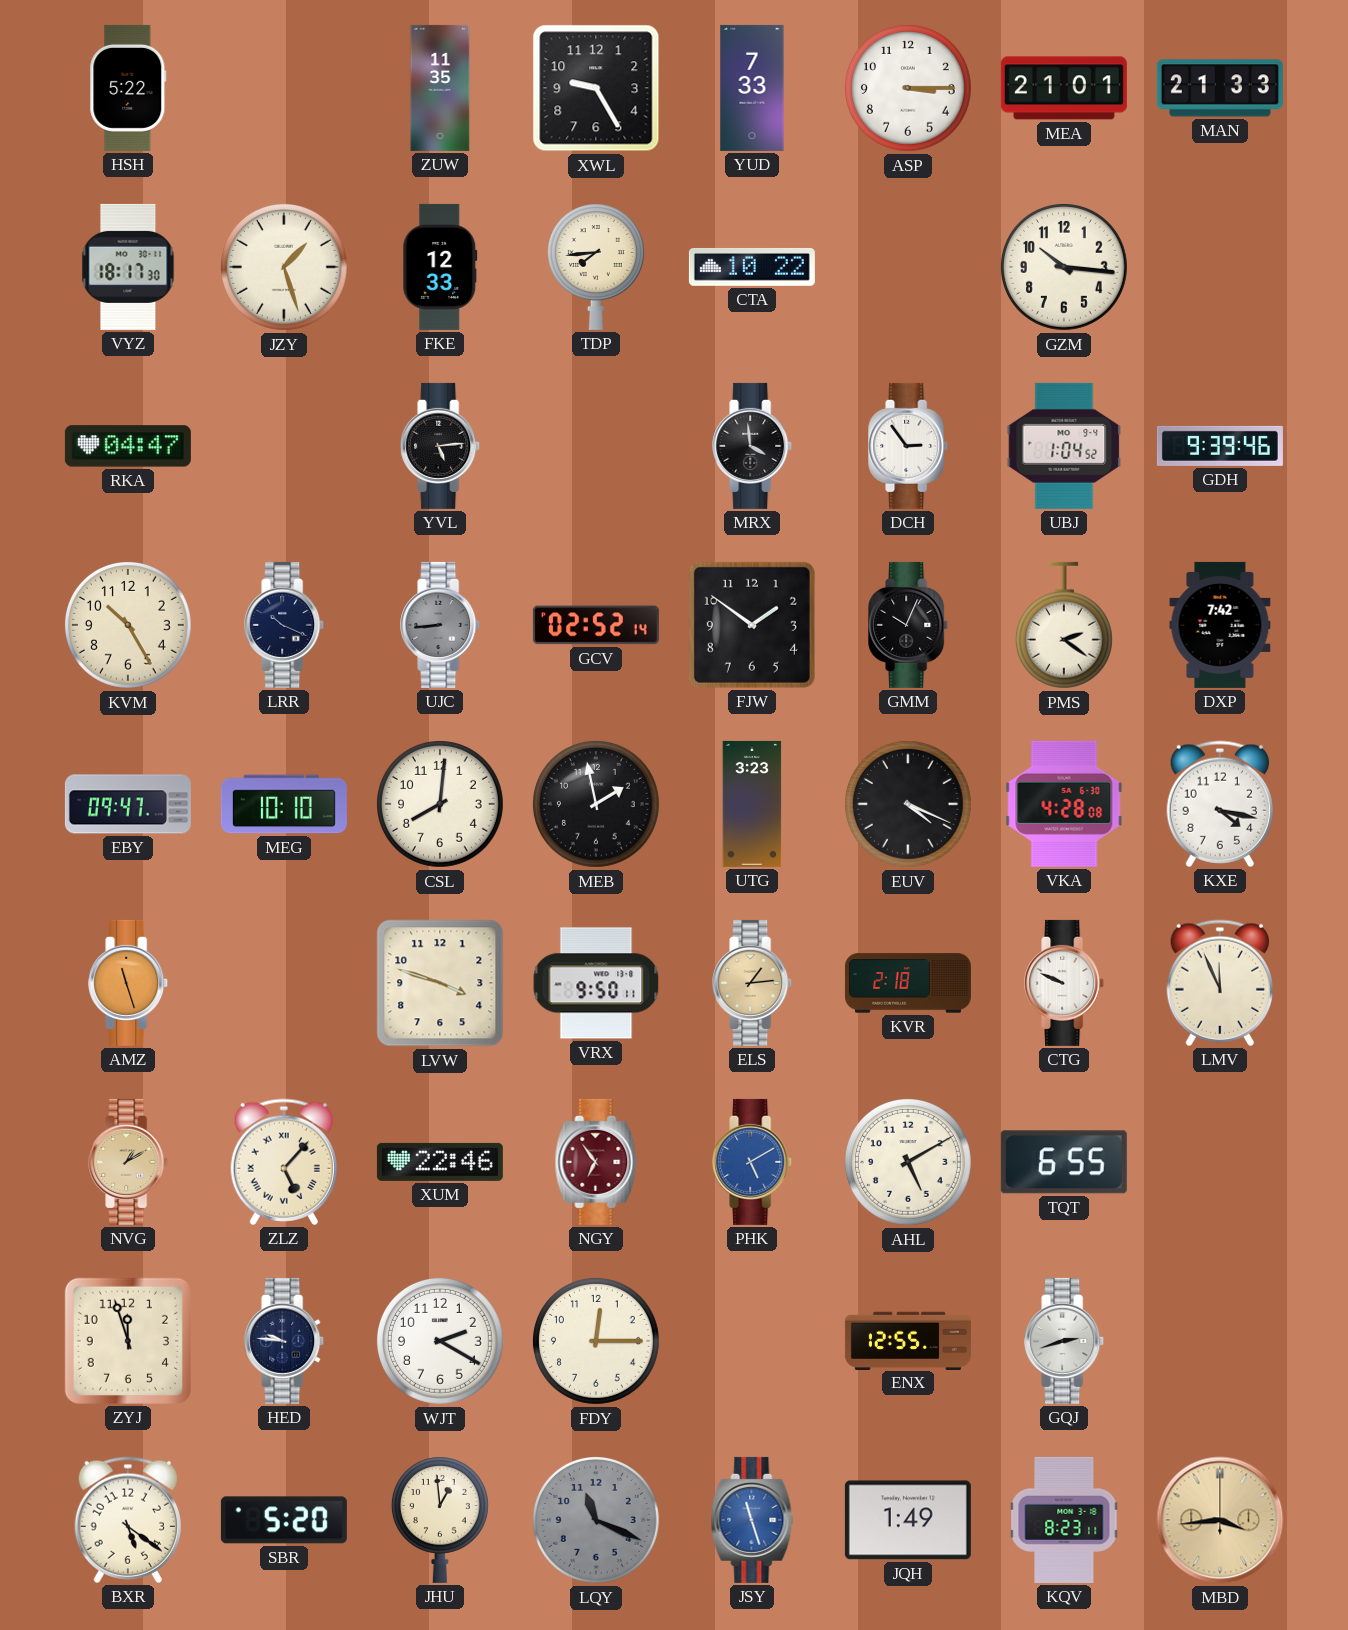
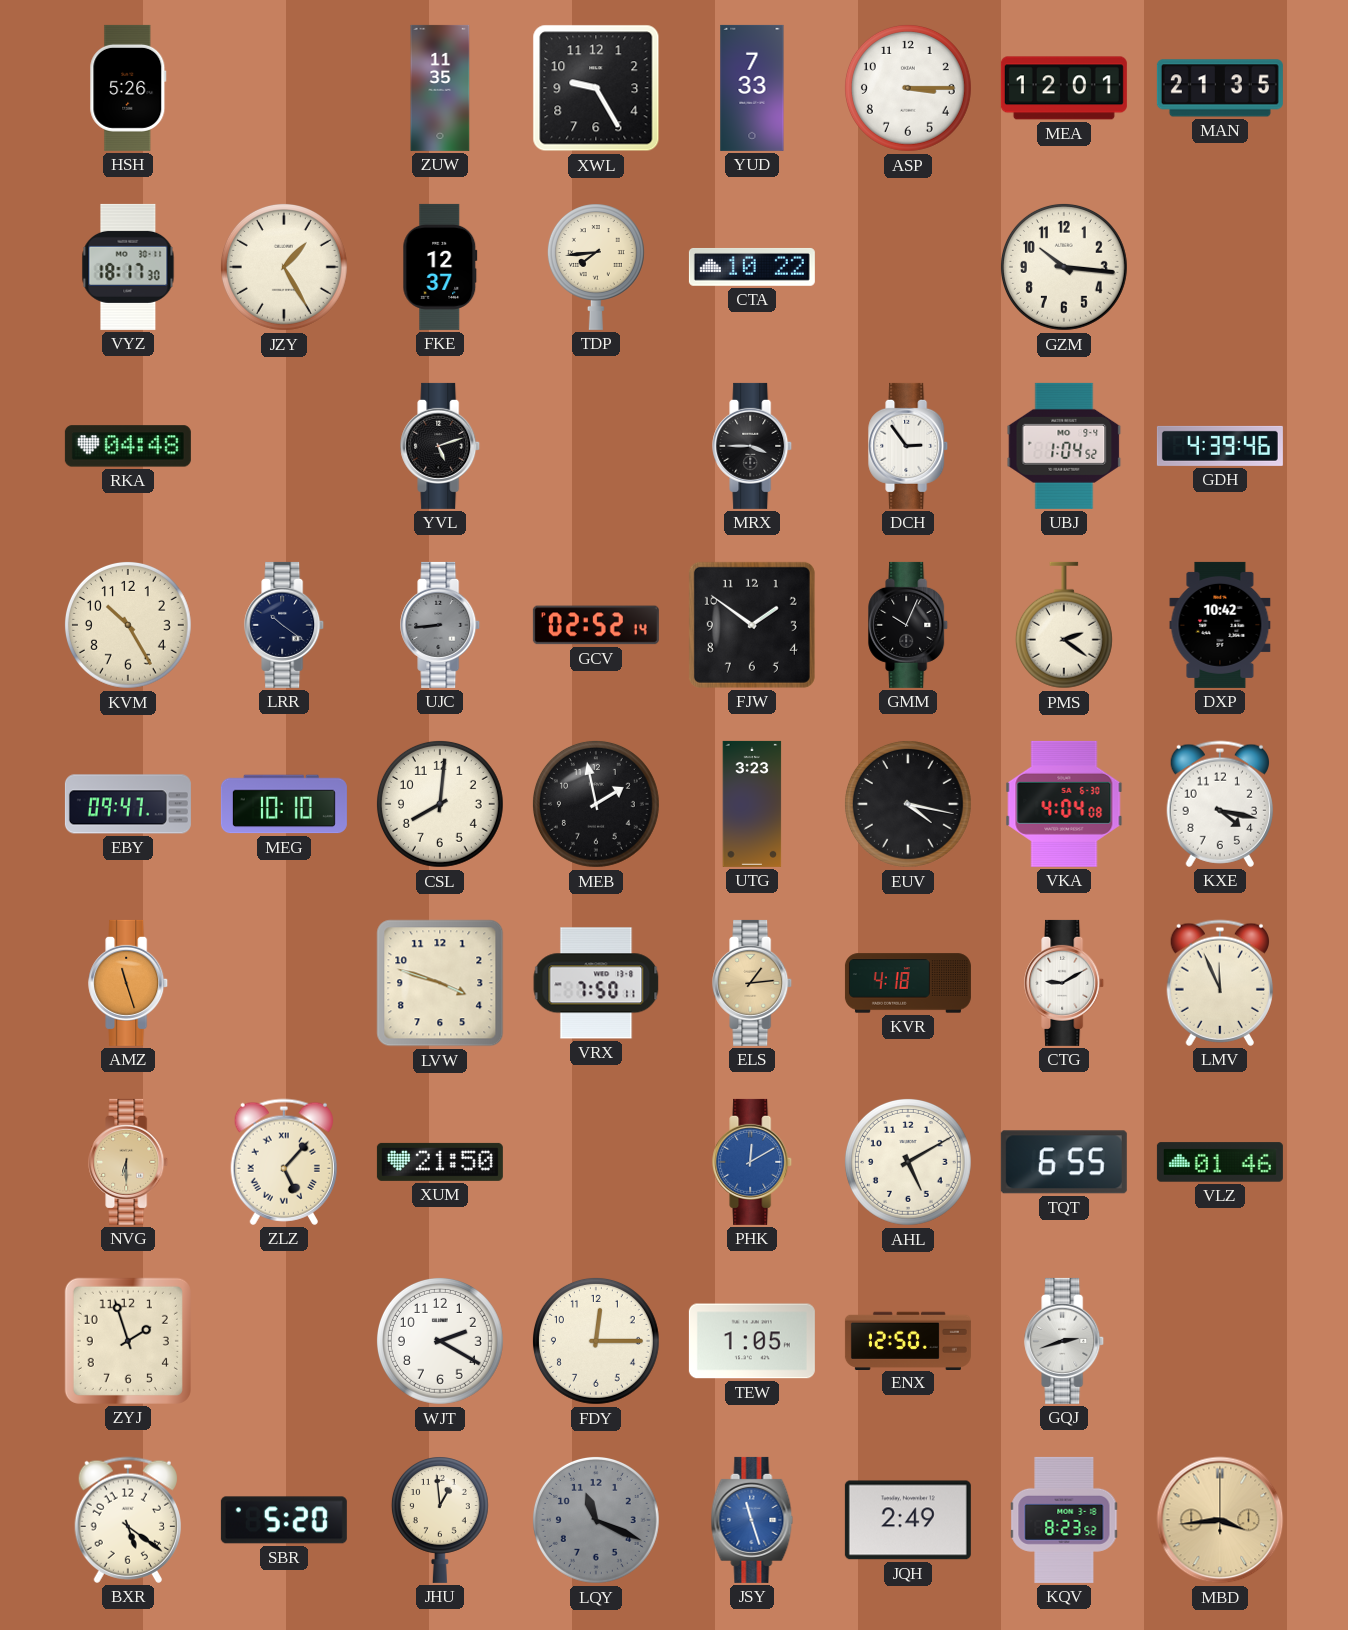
HSH: 5:22 -> 5:26 (128, 88)
MEA: 21:01 -> 12:01 (1064, 88)
MAN: 21:33 -> 21:35 (1220, 88)
JZY: 1:27 -> 1:25 (284, 267)
FKE: 12:33 -> 12:37 (440, 267)
RKA: 04:47 -> 04:48 (128, 446)
YVL: 5:14 -> 5:12 (441, 446)
MRX: 3:59 -> 3:45 (753, 446)
GDH: 9:39 -> 4:39 (1220, 446)
LRR: 10:19 -> 10:21 (285, 625)
DXP: 7:42 -> 10:42 (1220, 625)
EUV: 4:19 -> 4:17 (908, 804)
VKA: 4:28 -> 4:04 (1064, 804)
VRX: 9:50 -> 7:50 (596, 983)
KVR: 2:18 -> 4:18 (908, 983)
CTG: 9:49 -> 9:10 (1065, 983)
NVG: 1:10 -> 6:30 (129, 1162)
XUM: 22:46 -> 21:50 (440, 1162)
NGY: 6:54 -> none (596, 1162)
PHK: 5:10 -> 12:10 (753, 1162)
VLZ: none -> 01:46 (1220, 1162)
ZYJ: 11:57 -> 1:57 (128, 1341)
HED: 9:46 -> none (285, 1341)
TEW: none -> 1:05 (752, 1341)
ENX: 12:55 -> 12:50 (908, 1340)
JQH: 1:49 -> 2:49 (908, 1520)
KQV: 8:23:11 -> 8:23:52 (1064, 1520)
